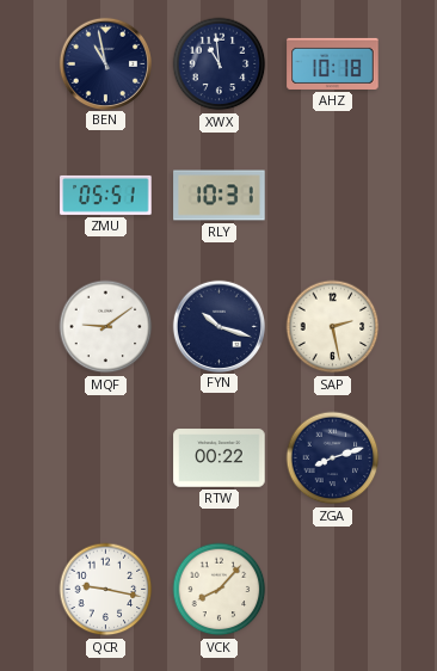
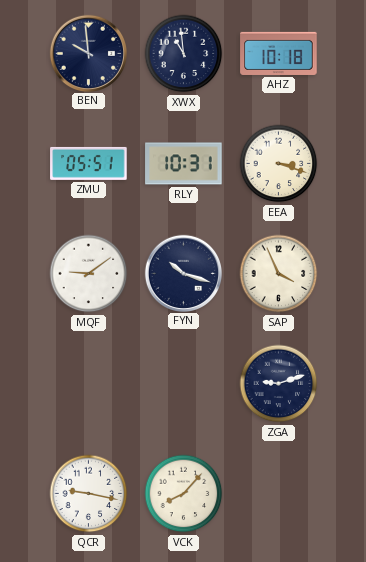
BEN: 10:58 -> 9:59 (88, 53)
EEA: none -> 3:18 (279, 164)
SAP: 2:28 -> 3:56 (279, 274)
RTW: 00:22 -> none (220, 458)
ZGA: 8:12 -> 9:12 (279, 384)
